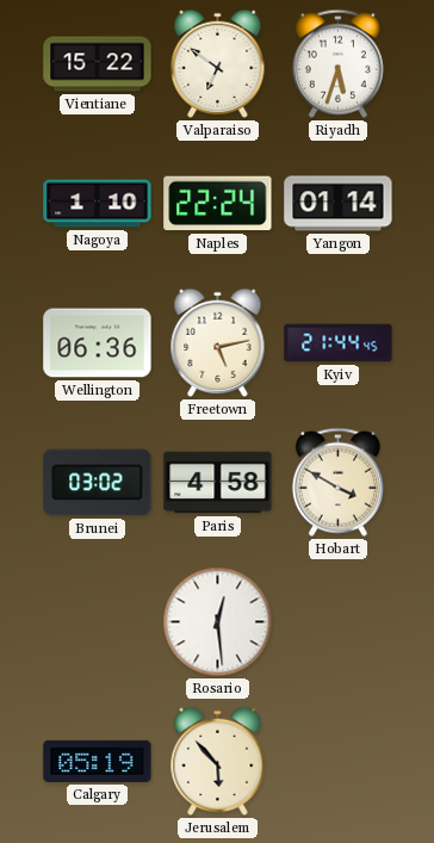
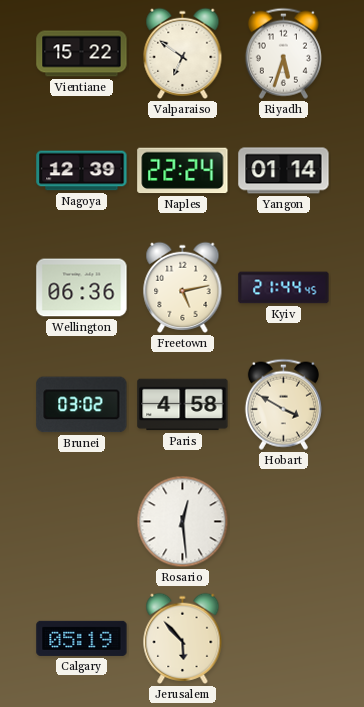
Nagoya: 1:10 -> 12:39 (82, 171)
